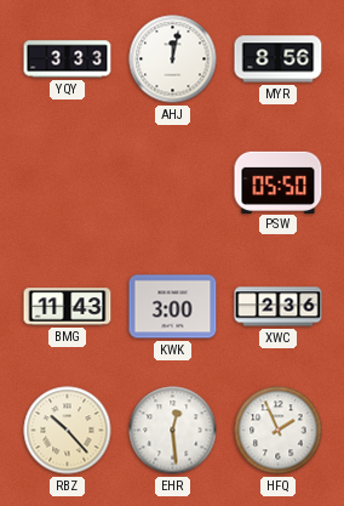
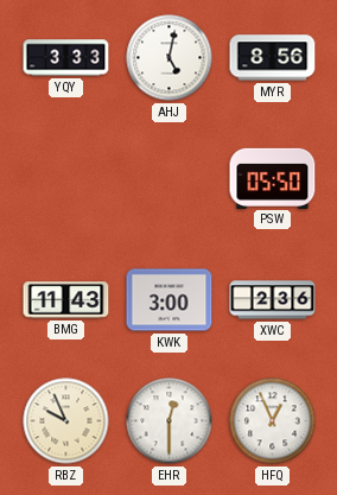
AHJ: 12:02 -> 5:02 (170, 58)
RBZ: 10:23 -> 9:56 (66, 421)
EHR: 12:29 -> 12:30 (170, 421)
HFQ: 1:56 -> 12:56 (273, 421)
